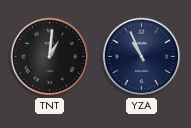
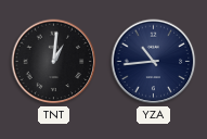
YZA: 10:56 -> 10:44 (154, 62)
